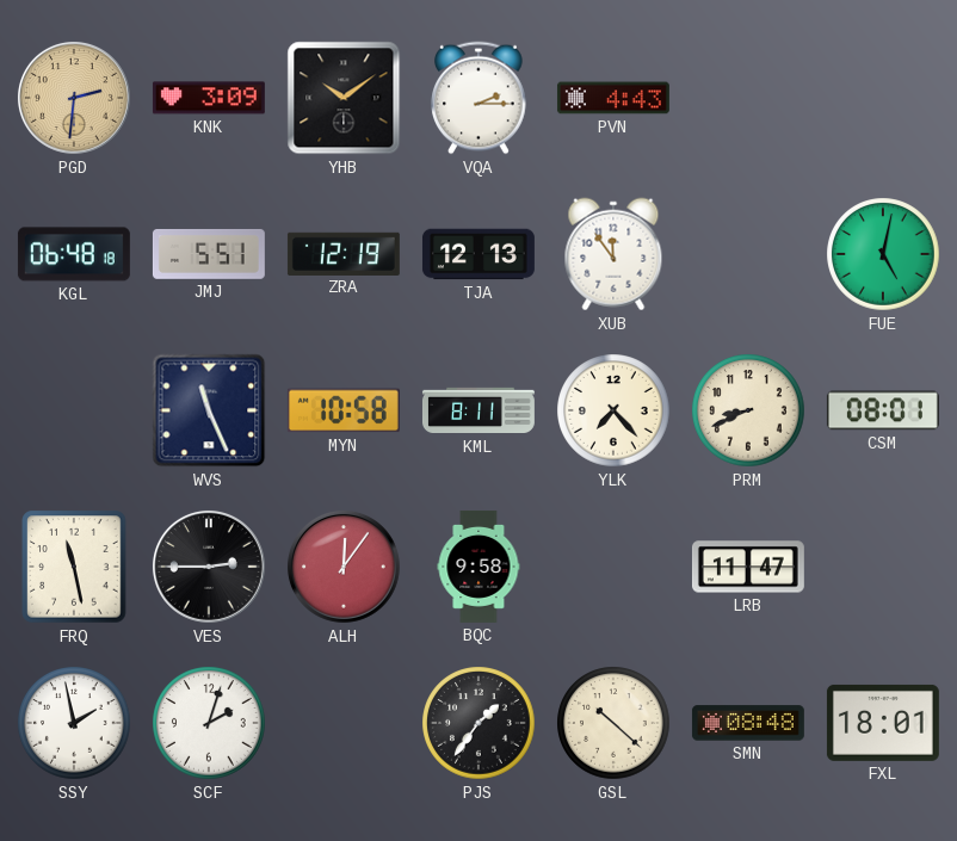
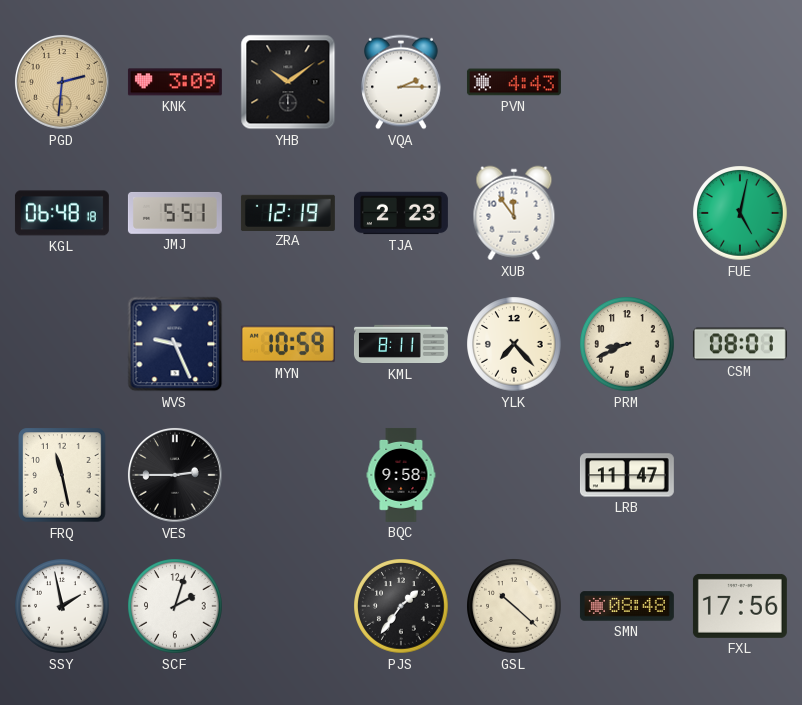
TJA: 12:13 -> 2:23 (401, 213)
WVS: 11:26 -> 9:26 (175, 344)
MYN: 10:58 -> 10:59 (288, 344)
ALH: 12:06 -> none (344, 567)
FXL: 18:01 -> 17:56 (740, 606)
